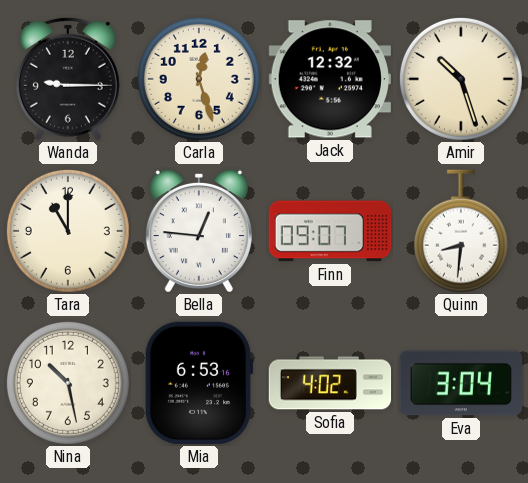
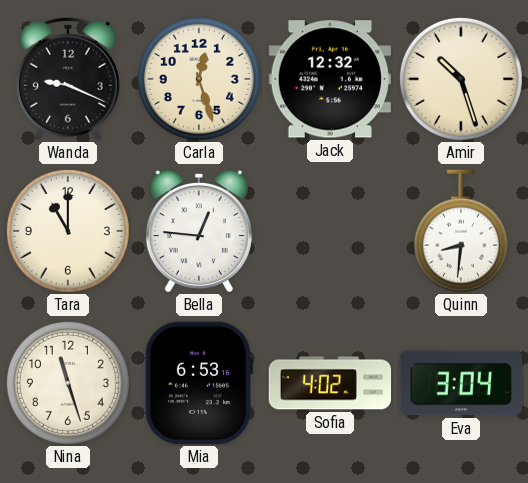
Wanda: 9:15 -> 9:19 (68, 79)
Finn: 09:07 -> none (330, 231)
Nina: 10:28 -> 11:27 (68, 383)
